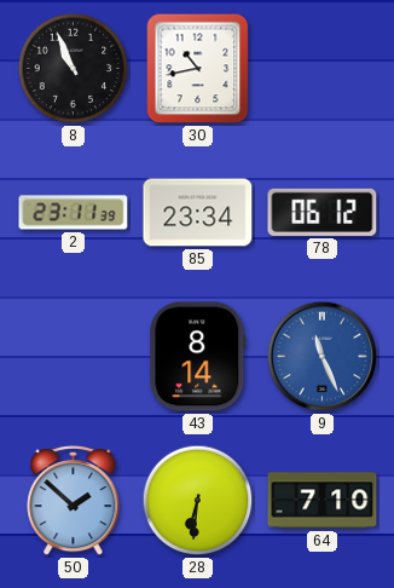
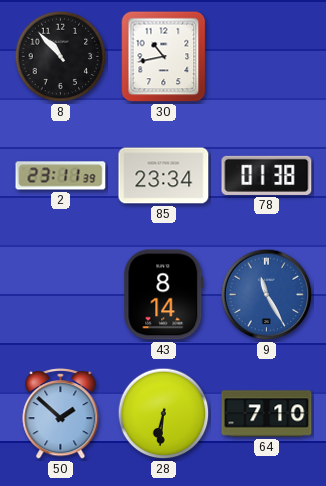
8: 10:56 -> 10:53 (61, 57)
78: 06:12 -> 01:38 (267, 175)
9: 11:26 -> 11:25 (267, 295)
